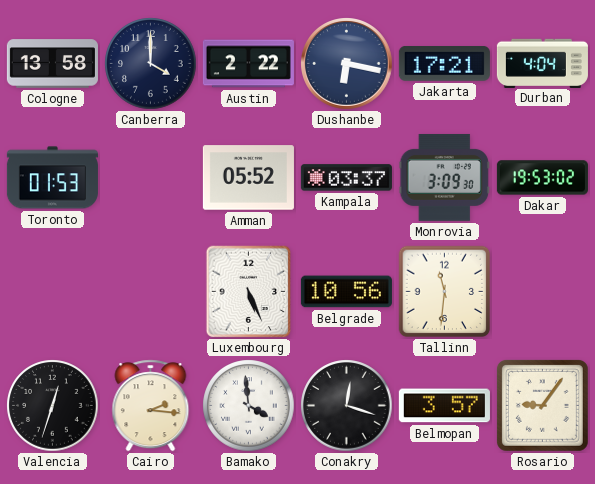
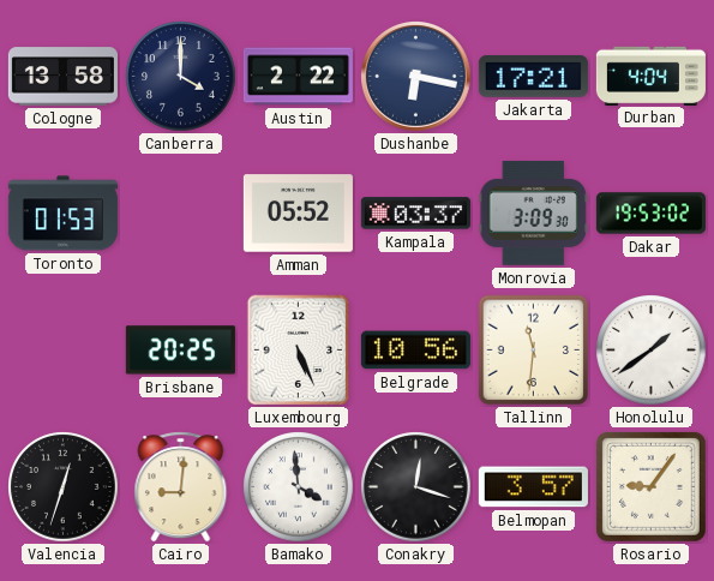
Brisbane: none -> 20:25 (180, 351)
Honolulu: none -> 1:39 (652, 351)
Cairo: 2:16 -> 9:01 (181, 487)
